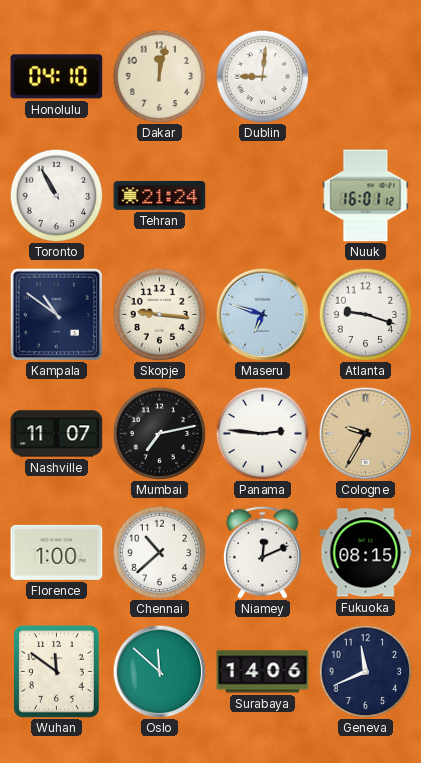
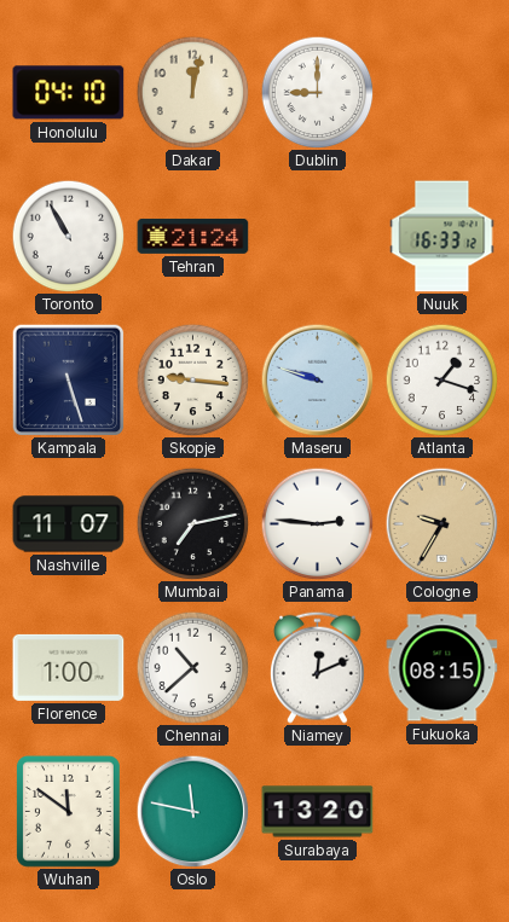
Dublin: 9:01 -> 9:00 (317, 92)
Nuuk: 16:01 -> 16:33 (443, 237)
Kampala: 10:51 -> 5:27 (68, 379)
Maseru: 6:48 -> 9:48 (317, 379)
Atlanta: 9:18 -> 1:18 (441, 379)
Oslo: 11:52 -> 11:47 (192, 811)
Surabaya: 14:06 -> 13:20 (318, 812)
Geneva: 11:41 -> none (365, 671)
